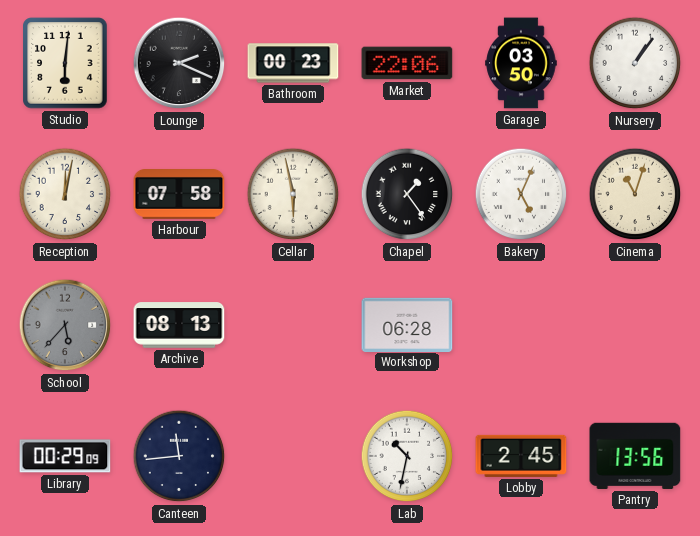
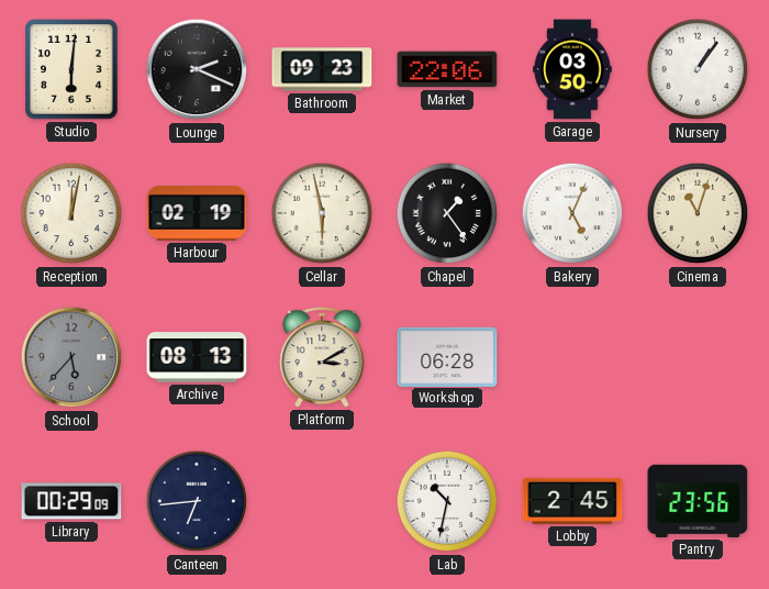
Bathroom: 00:23 -> 09:23 (322, 69)
Harbour: 07:58 -> 02:19 (197, 214)
Platform: none -> 3:10 (322, 357)
Canteen: 11:44 -> 6:44 (197, 501)
Pantry: 13:56 -> 23:56 (698, 501)
